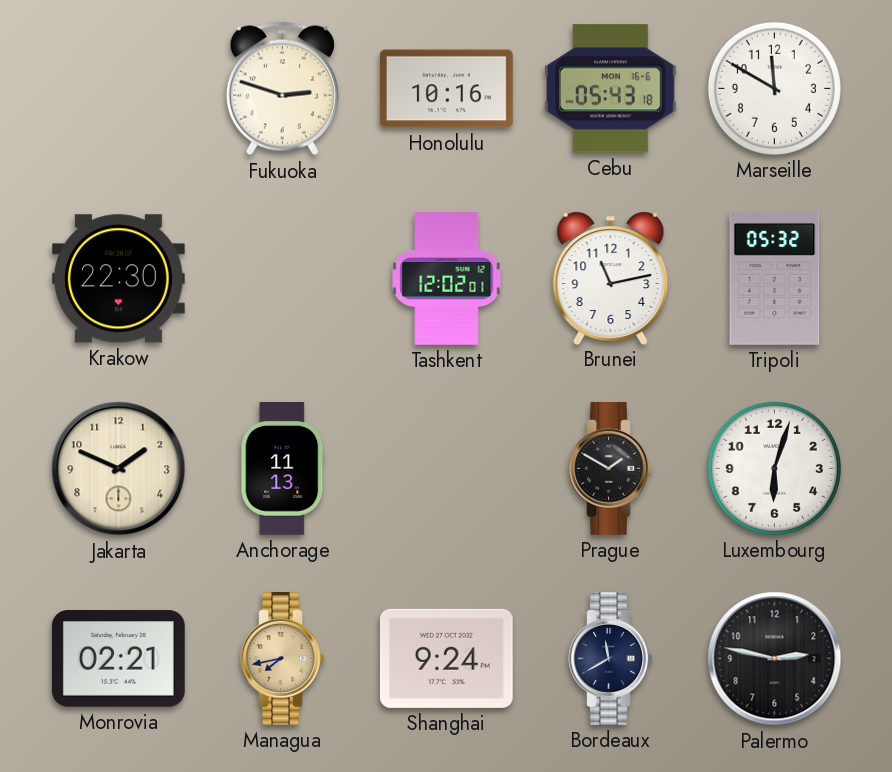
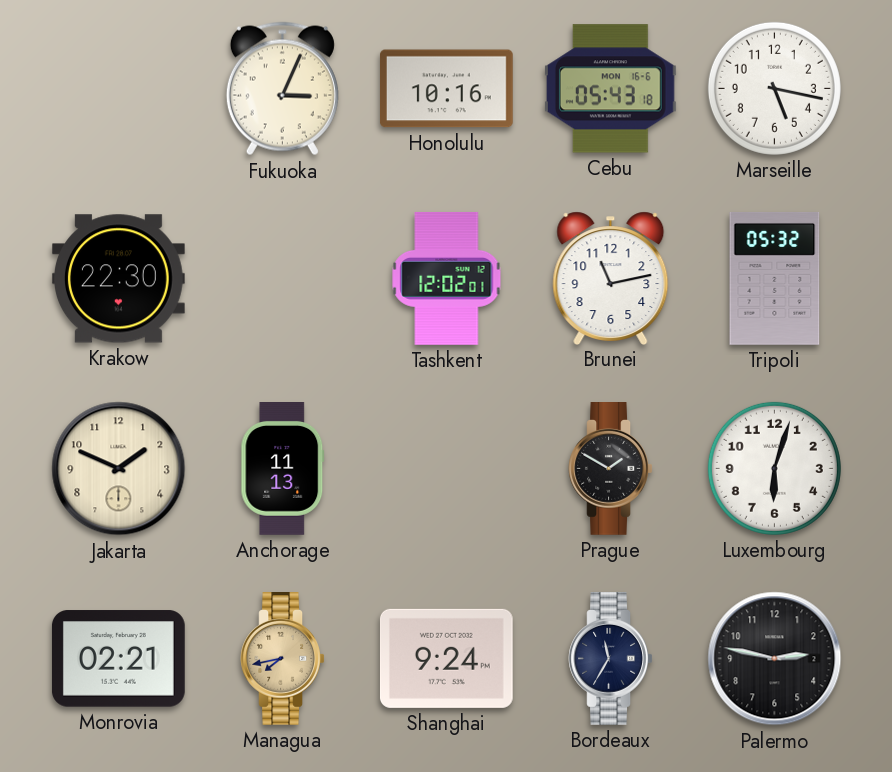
Fukuoka: 2:48 -> 3:04 (282, 89)
Marseille: 11:50 -> 5:17 (774, 88)
Bordeaux: 11:40 -> 11:35 (611, 659)
